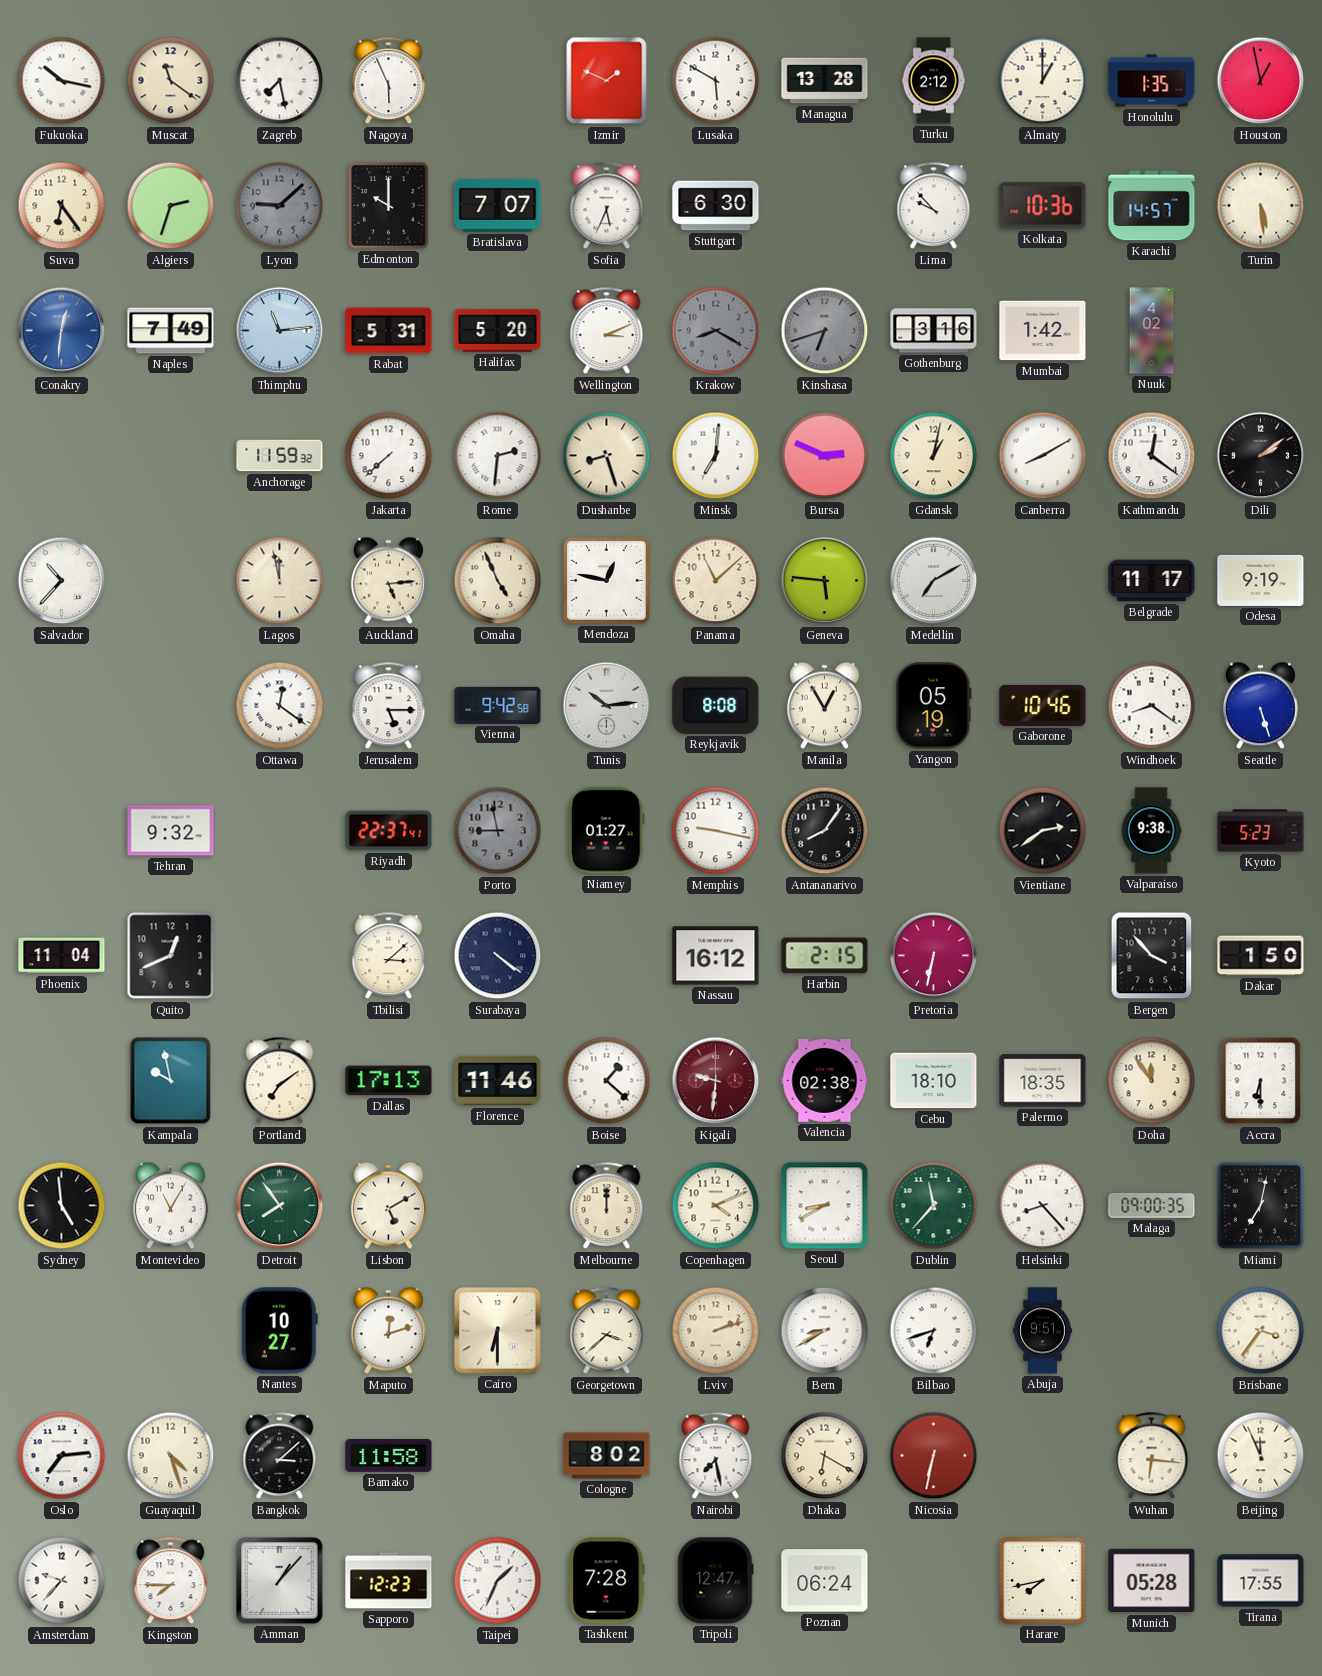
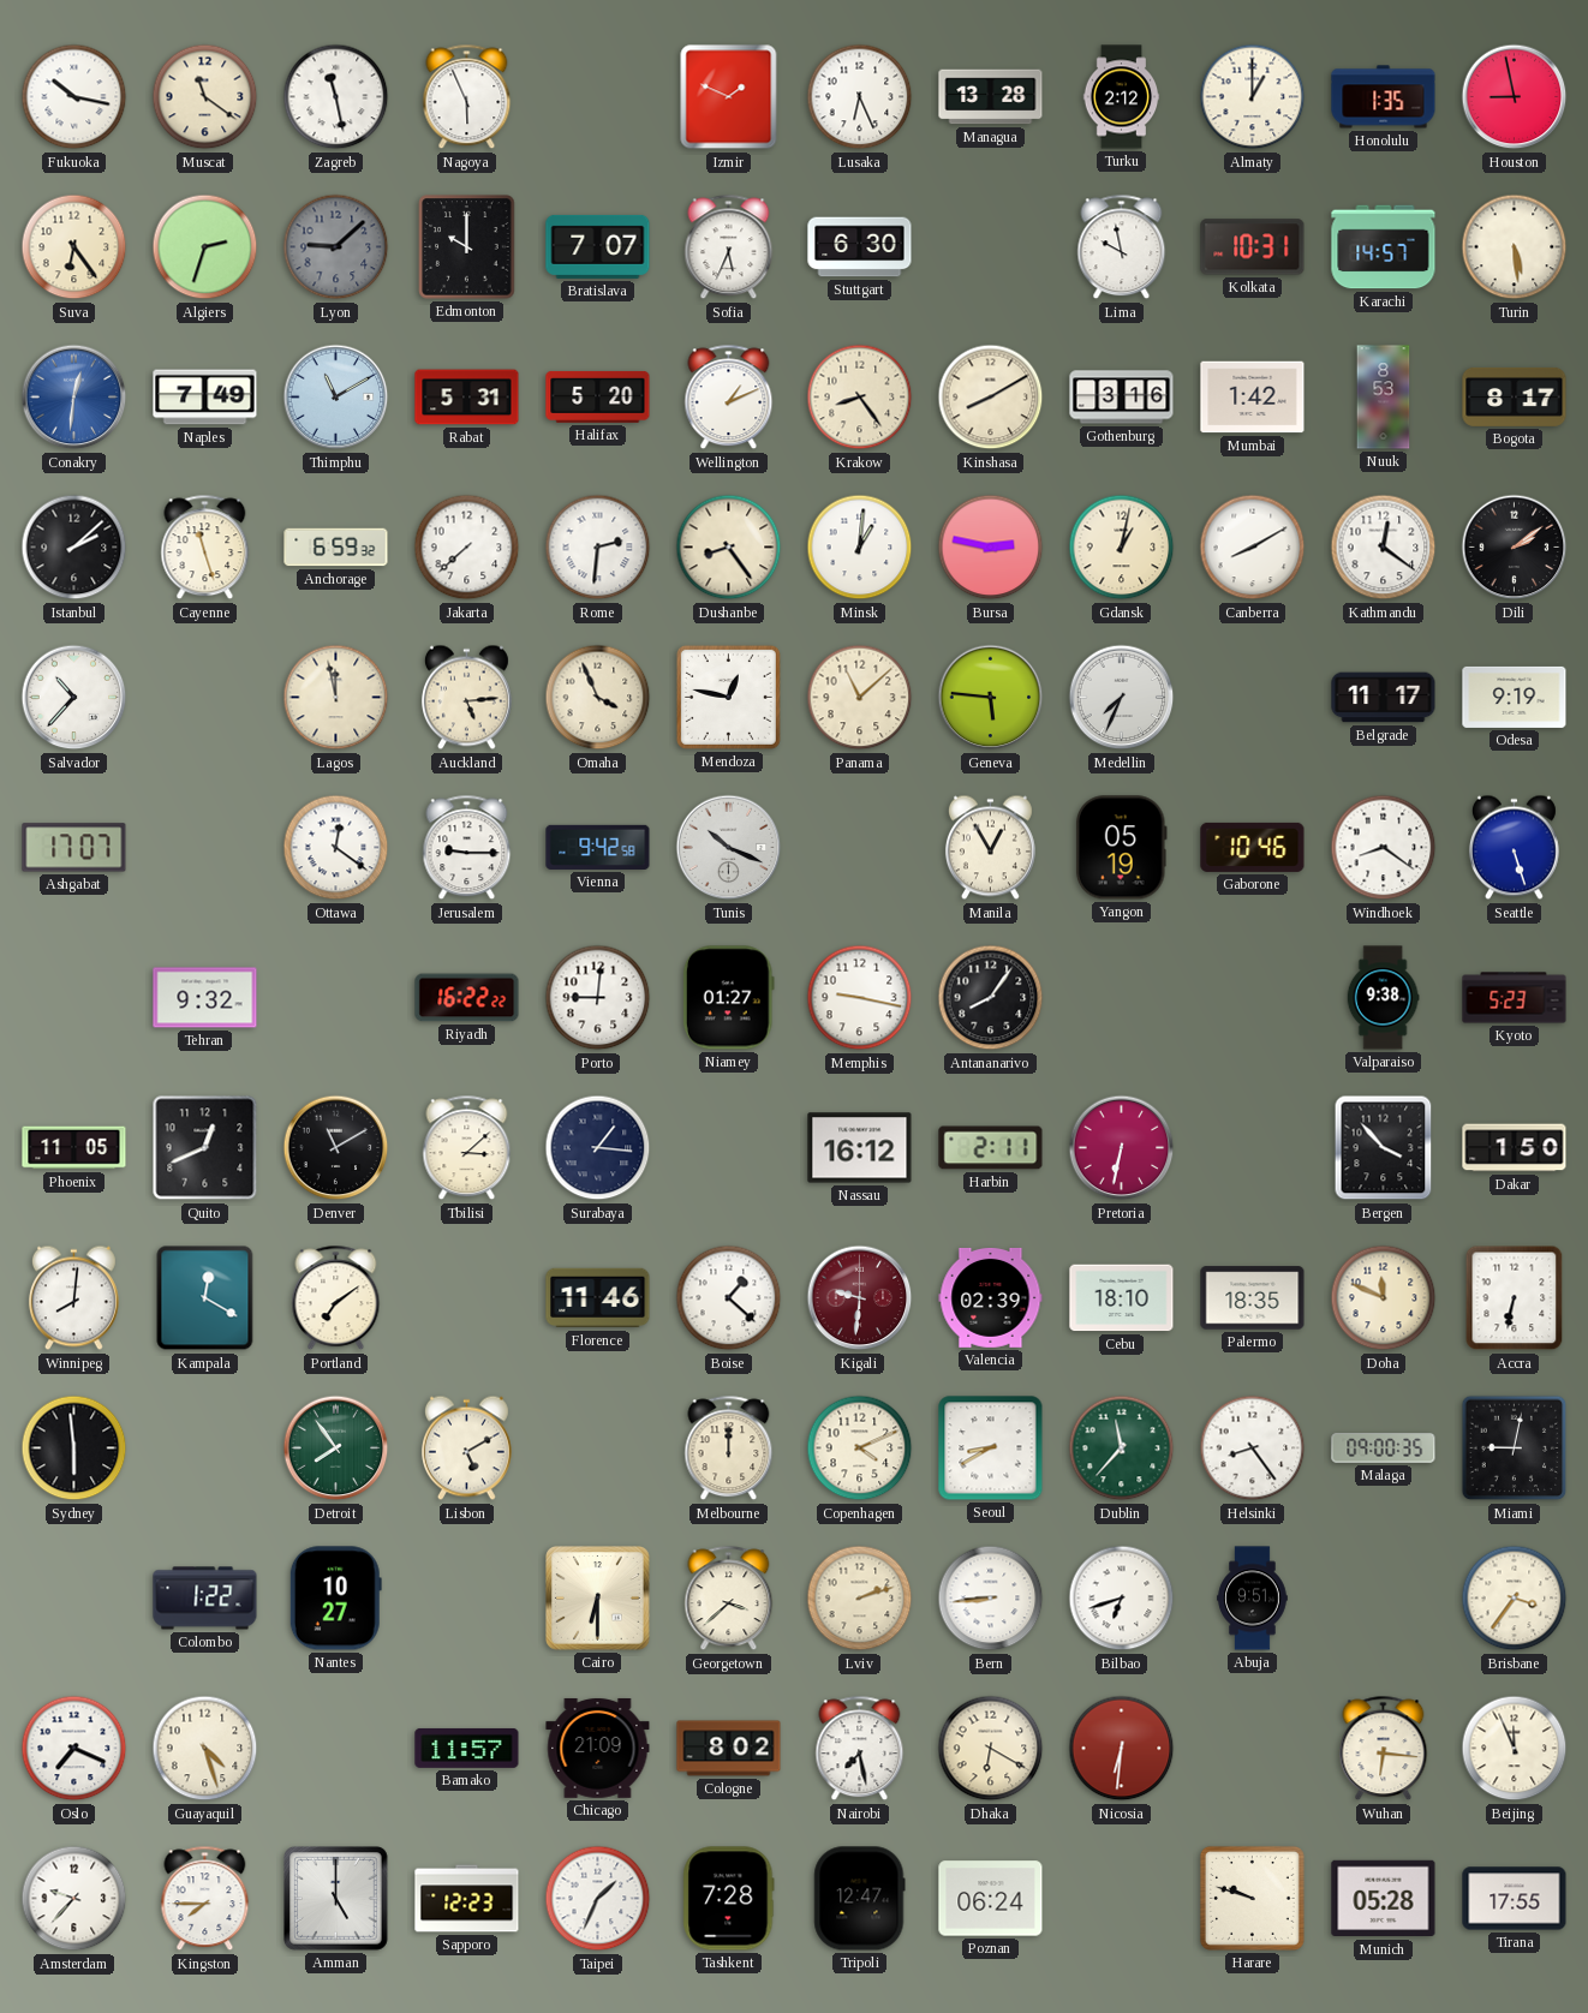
Zagreb: 7:28 -> 11:28 (336, 97)
Lusaka: 5:50 -> 6:26 (860, 97)
Houston: 12:58 -> 8:58 (1515, 97)
Lima: 9:53 -> 9:58 (1122, 247)
Kolkata: 10:36 -> 10:31 (1253, 247)
Thimphu: 11:14 -> 11:10 (336, 398)
Wellington: 3:11 -> 1:11 (729, 398)
Krakow: 8:20 -> 8:24 (860, 398)
Krakow dial: grey -> cream (860, 398)
Kinshasa: 6:42 -> 8:10 (991, 398)
Kinshasa dial: grey -> cream (991, 398)
Nuuk: 4:02 -> 8:53 (1384, 398)
Bogota: none -> 8:17 (1515, 396)
Istanbul: none -> 2:08 (74, 548)
Cayenne: none -> 11:27 (205, 548)
Anchorage: 11:59 -> 6:59 (336, 548)
Dushanbe: 8:27 -> 8:24 (729, 548)
Minsk: 7:01 -> 1:01 (860, 548)
Bursa: 2:49 -> 2:47 (991, 548)
Omaha: 4:56 -> 3:56 (598, 698)
Medellin: 7:10 -> 7:34 (1122, 698)
Ashgabat: none -> 17:07 (74, 848)
Jerusalem: 5:15 -> 9:15 (467, 848)
Tunis: 10:14 -> 10:19 (729, 848)
Reykjavik: 8:08 -> none (716, 705)
Riyadh: 22:37 -> 16:22 (467, 998)
Porto: 8:58 -> 9:01 (598, 998)
Porto dial: grey -> white (598, 998)
Vientiane: 2:39 -> none (1043, 831)
Phoenix: 11:04 -> 11:05 (74, 1148)
Denver: none -> 11:10 (336, 1148)
Surabaya: 4:21 -> 1:16 (598, 1148)
Harbin: 2:15 -> 2:11 (991, 1148)
Winnipeg: none -> 8:01 (73, 1298)
Kampala: 9:58 -> 12:20 (205, 1298)
Dallas: 17:13 -> none (389, 1081)
Valencia: 02:38 -> 02:39 (991, 1297)
Doha: 11:54 -> 11:49 (1384, 1298)
Accra: 6:30 -> 6:32 (1515, 1298)
Sydney: 4:59 -> 5:59 (74, 1448)
Montevideo: 11:05 -> none (170, 1206)
Helsinki: 8:23 -> 8:24 (1253, 1448)
Miami: 7:02 -> 9:02 (1515, 1448)
Colombo: none -> 1:22 (205, 1599)
Maputo: 12:12 -> none (388, 1331)
Bern: 8:40 -> 8:44 (991, 1599)
Oslo: 7:14 -> 7:19 (74, 1749)
Bangkok: 3:08 -> none (280, 1456)
Bamako: 11:58 -> 11:57 (467, 1748)
Chicago: none -> 21:09 (598, 1748)
Nicosia: 6:32 -> 6:31 (1122, 1749)
Amman: 1:07 -> 5:00 (336, 1899)
Harare: 7:43 -> 9:48 (1252, 1898)
